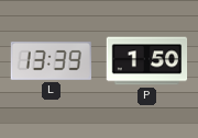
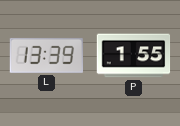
P: 1:50 -> 1:55 (134, 56)
